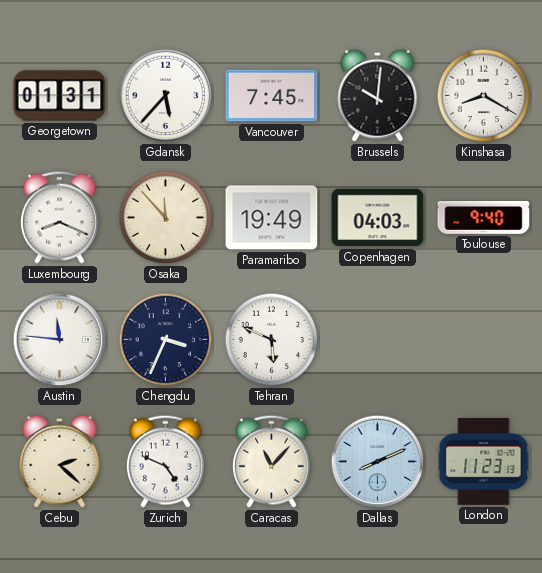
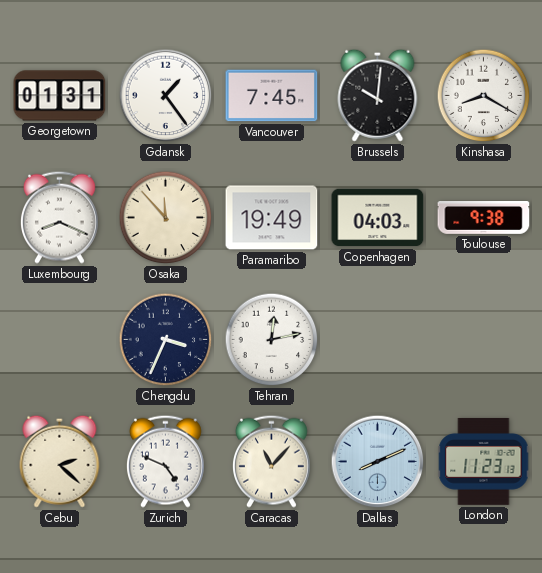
Gdansk: 5:37 -> 1:24 (166, 96)
Toulouse: 9:40 -> 9:38 (484, 218)
Austin: 11:46 -> none (60, 340)
Tehran: 5:49 -> 12:13 (272, 340)
